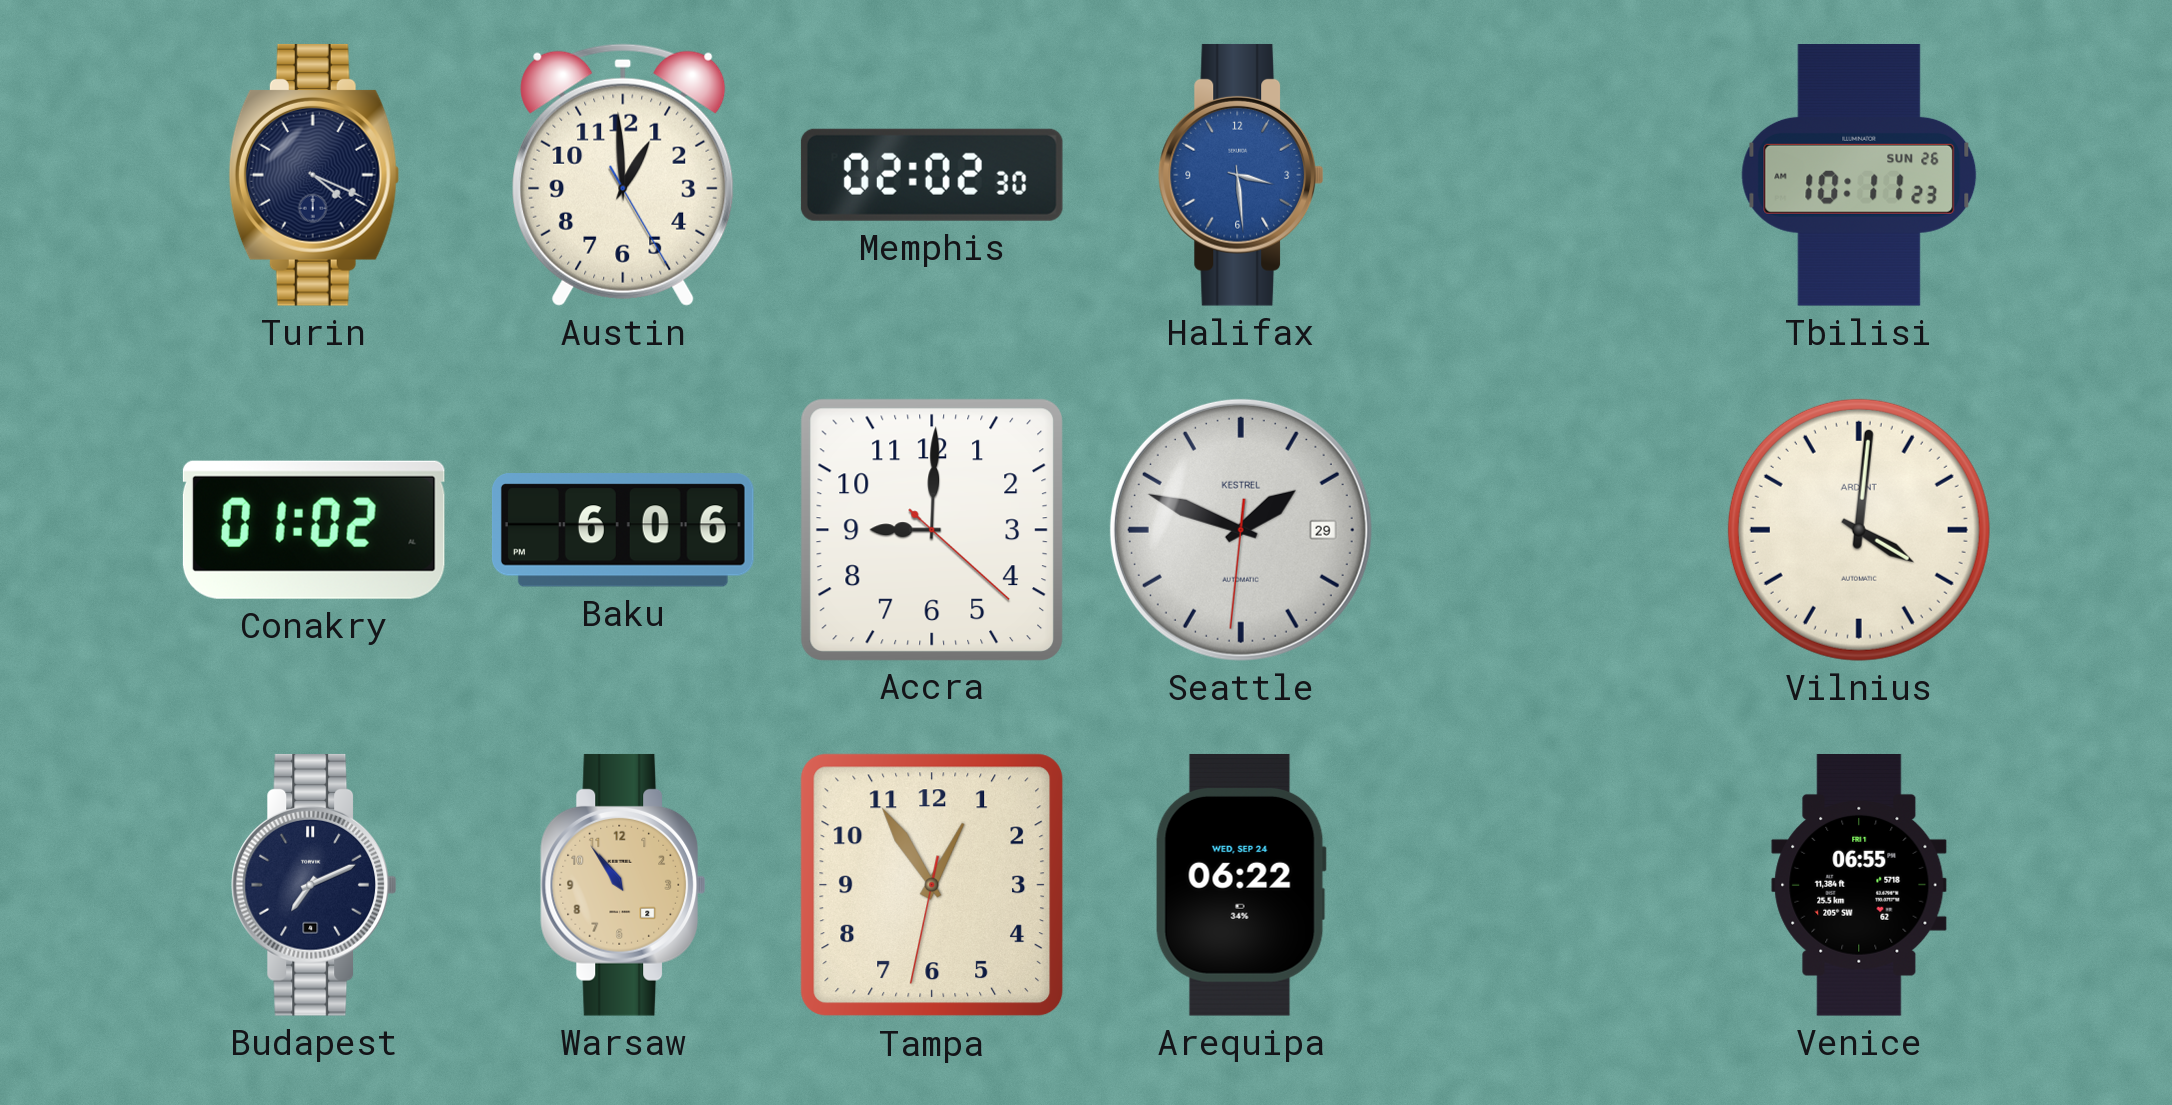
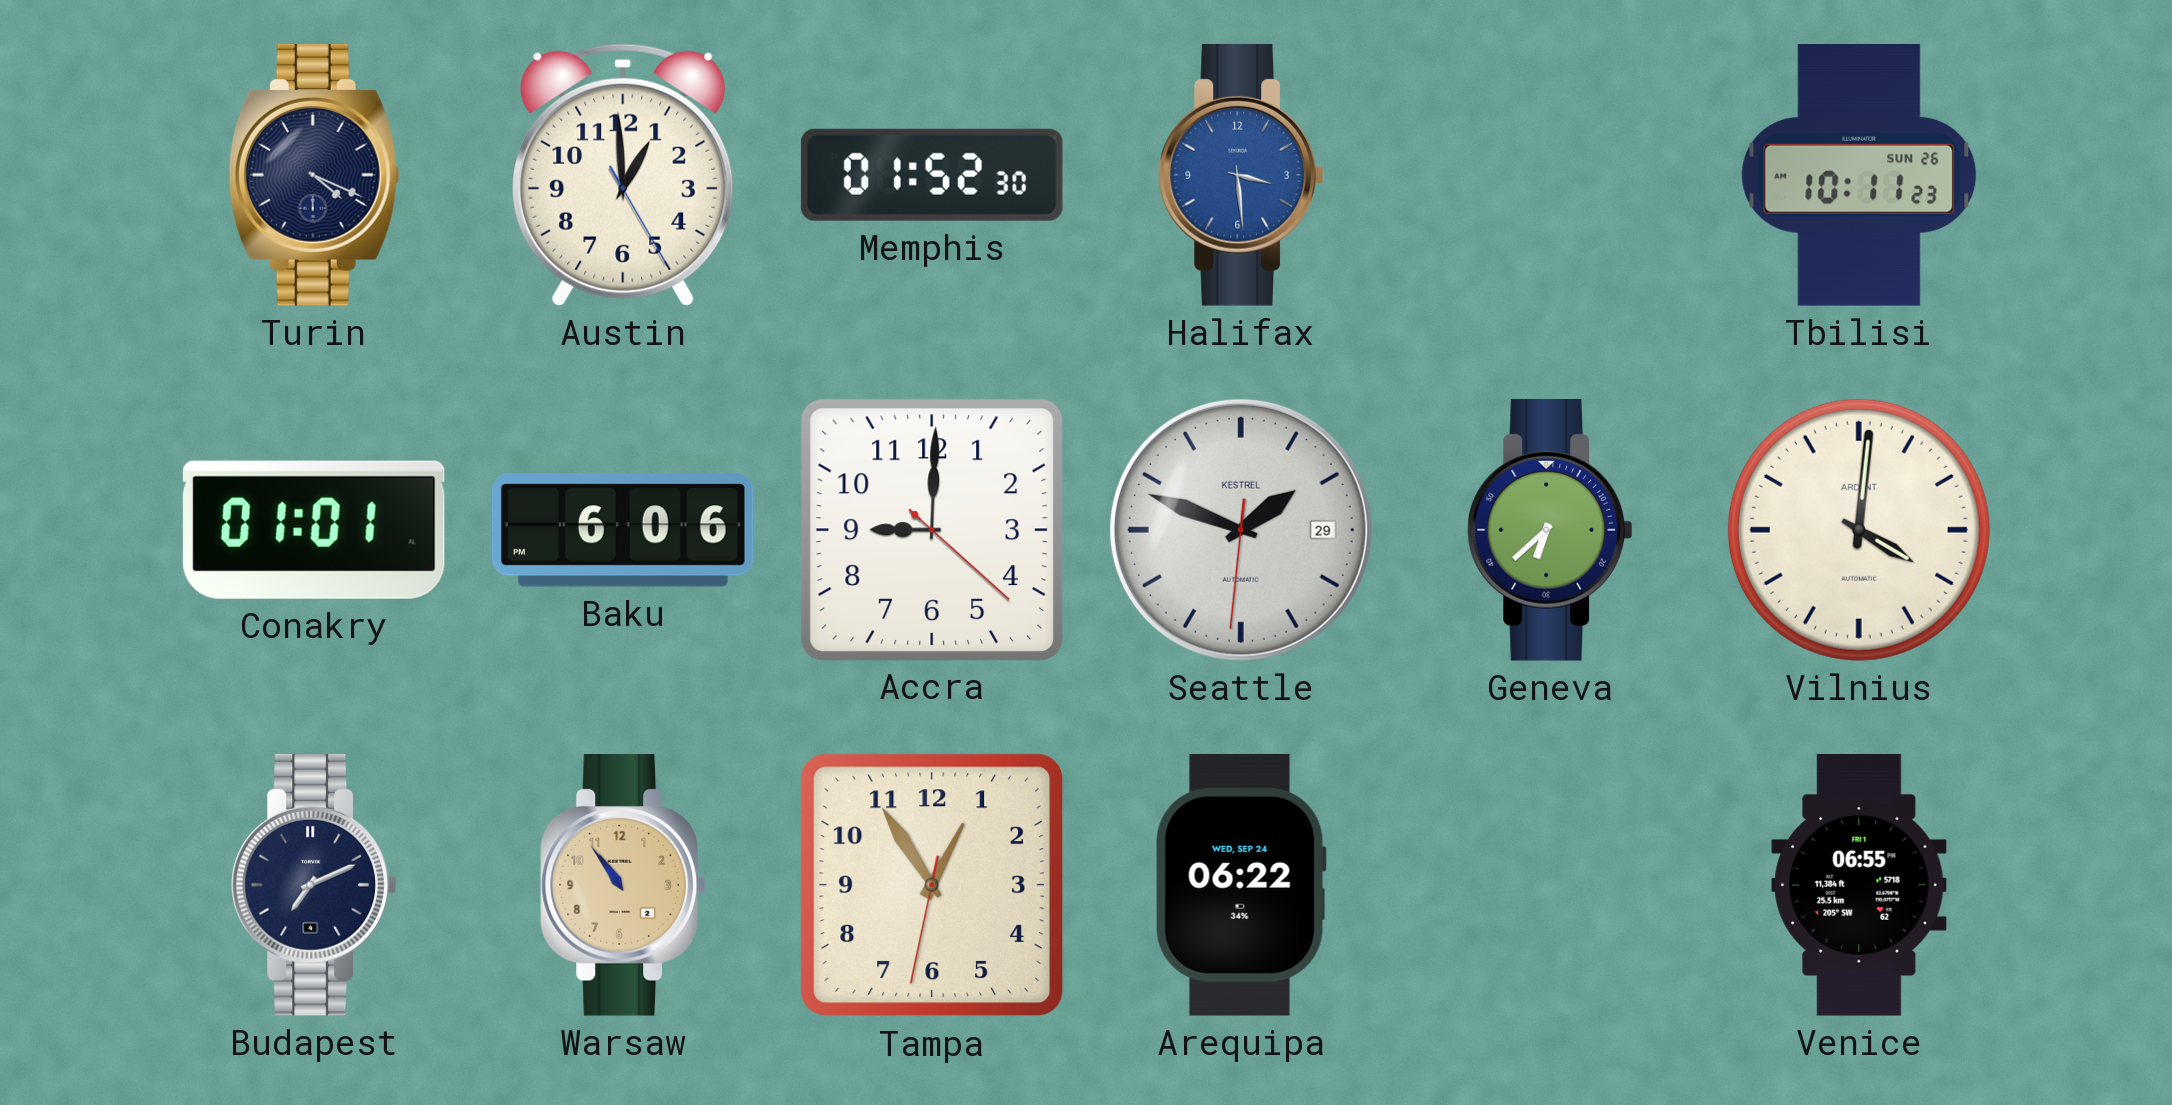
Memphis: 02:02 -> 01:52 (932, 175)
Conakry: 01:02 -> 01:01 (314, 530)
Geneva: none -> 6:38 (1550, 530)
